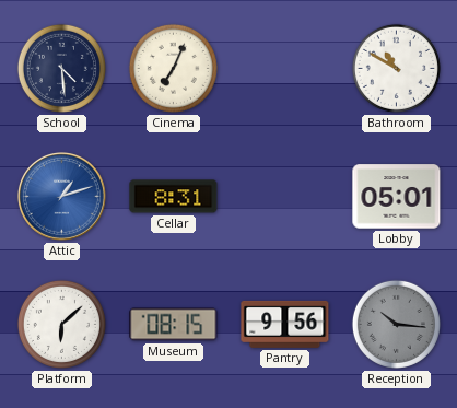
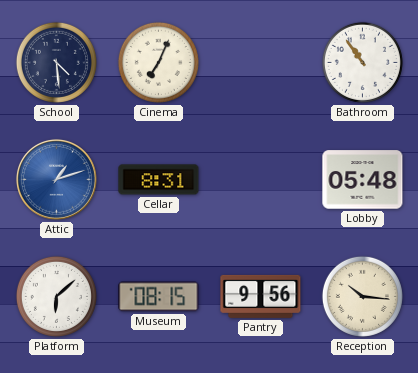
Bathroom: 10:50 -> 10:54 (362, 62)
Lobby: 05:01 -> 05:48 (363, 180)
Reception dial: grey -> cream (362, 296)
